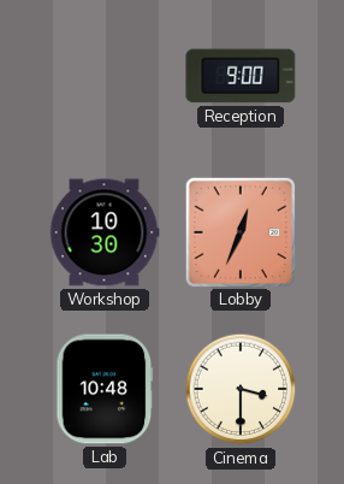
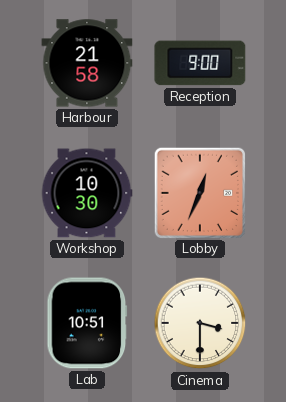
Harbour: none -> 21:58 (87, 63)
Lab: 10:48 -> 10:51 (87, 323)
